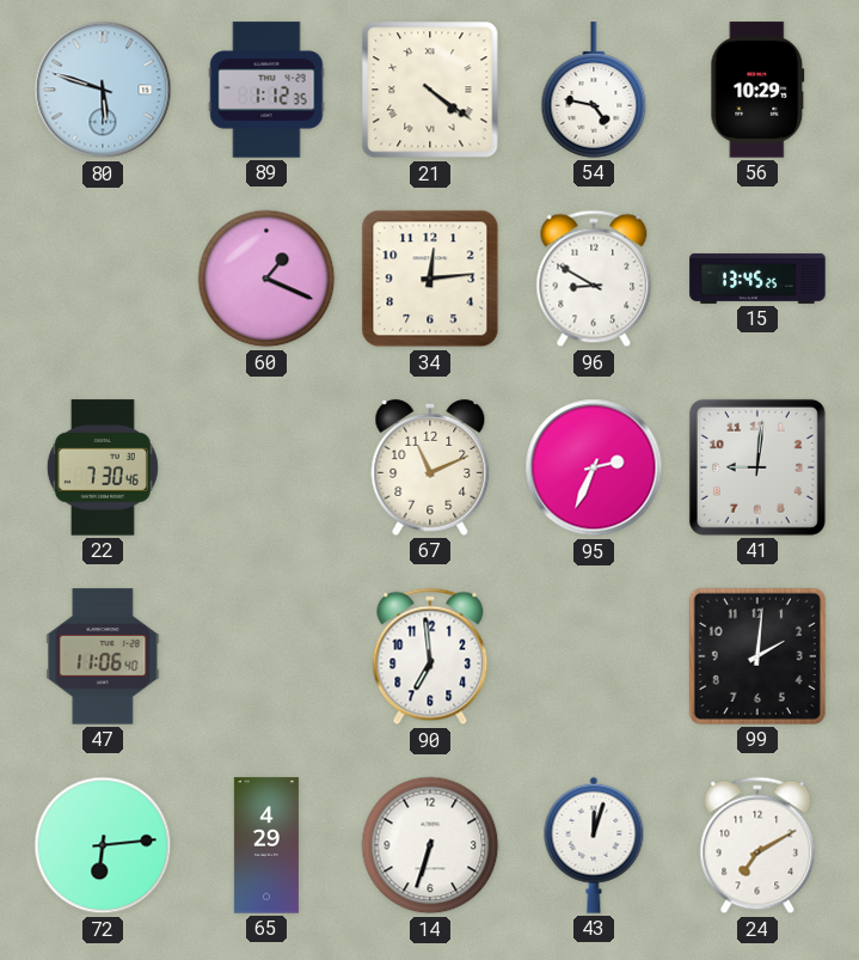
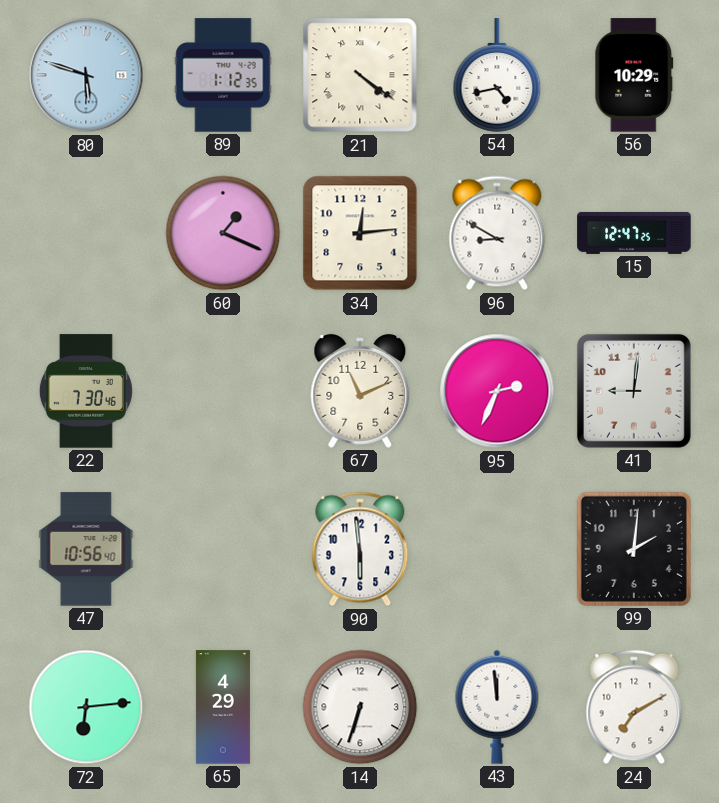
54: 4:47 -> 4:43 (497, 75)
15: 13:45 -> 12:47 (634, 233)
47: 11:06 -> 10:56 (86, 549)
90: 6:59 -> 5:59 (360, 549)
43: 12:03 -> 11:59 (497, 707)
